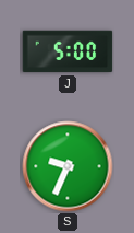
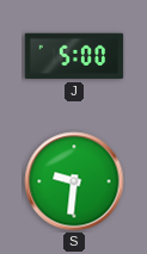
S: 9:34 -> 9:31 (74, 181)
